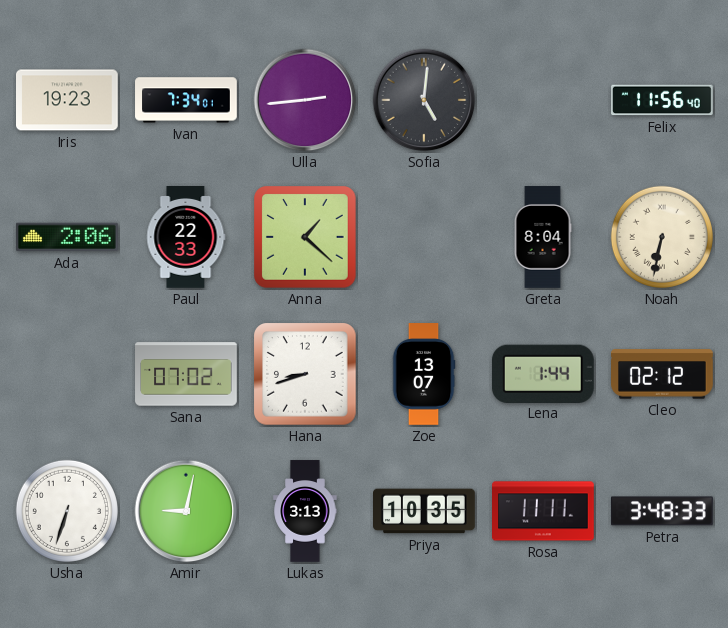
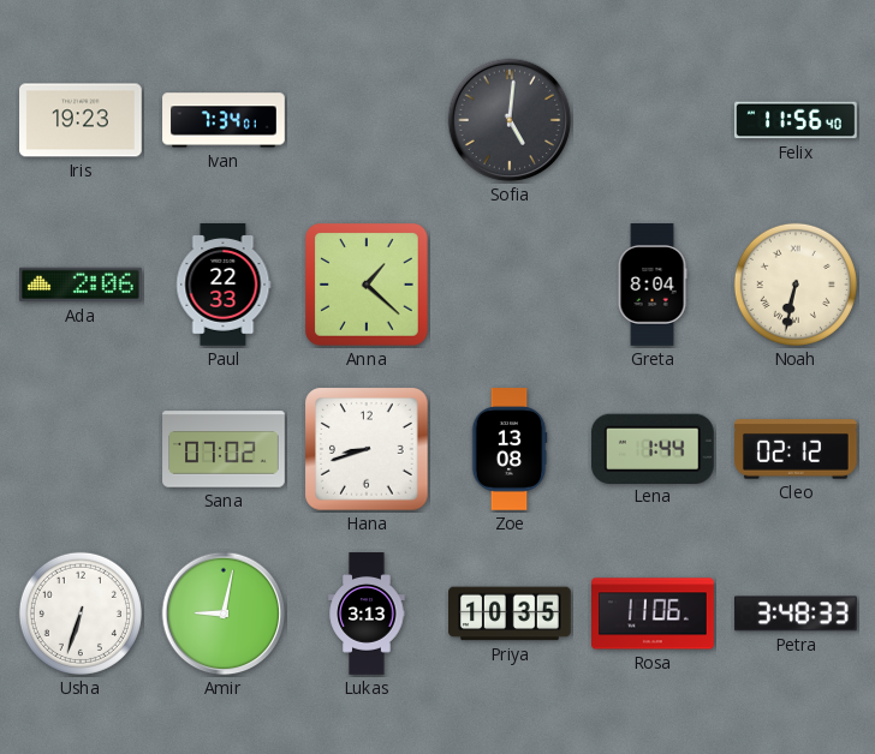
Ulla: 2:44 -> none (305, 100)
Zoe: 13:07 -> 13:08 (510, 449)
Rosa: 11:11 -> 11:06 (654, 614)
